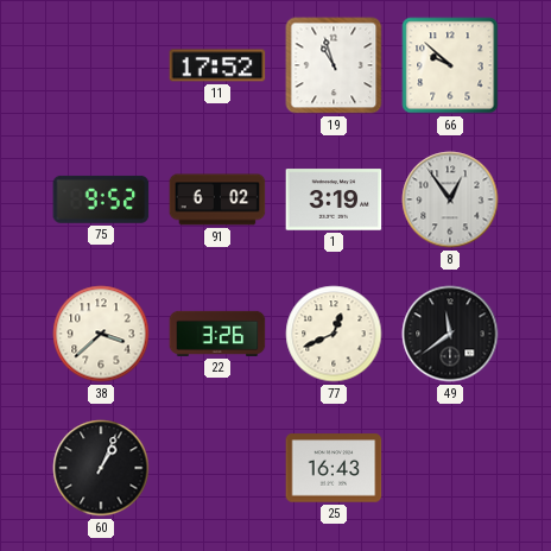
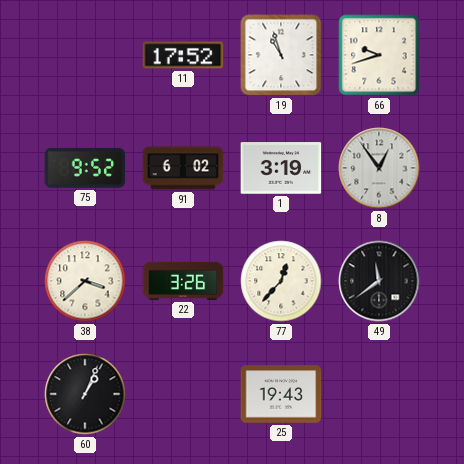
66: 9:52 -> 9:42 (379, 55)
77: 12:41 -> 12:37 (281, 281)
25: 16:43 -> 19:43 (281, 394)
